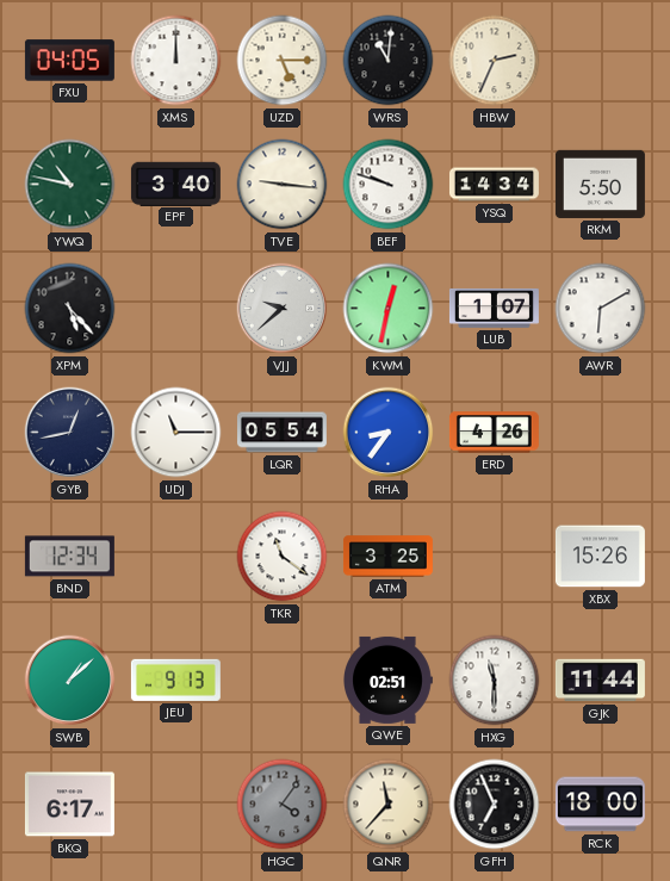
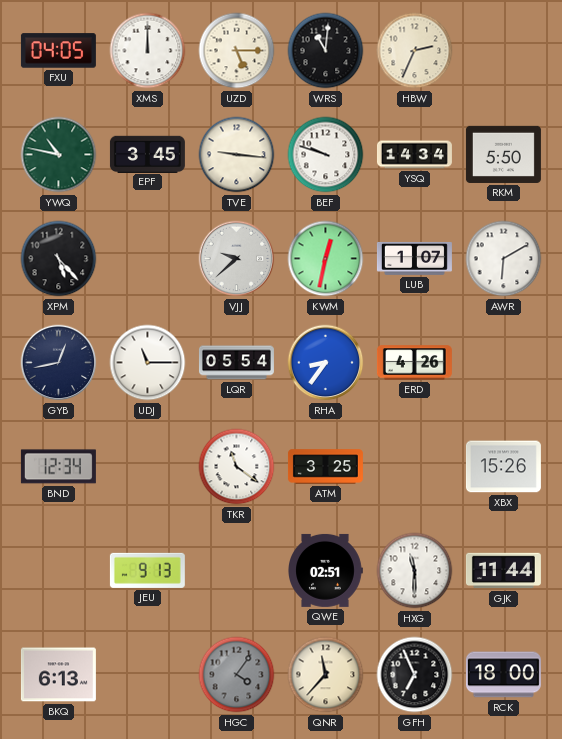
EPF: 3:40 -> 3:45 (147, 154)
SWB: 1:08 -> none (70, 681)
BKQ: 6:17 -> 6:13 (58, 675)
